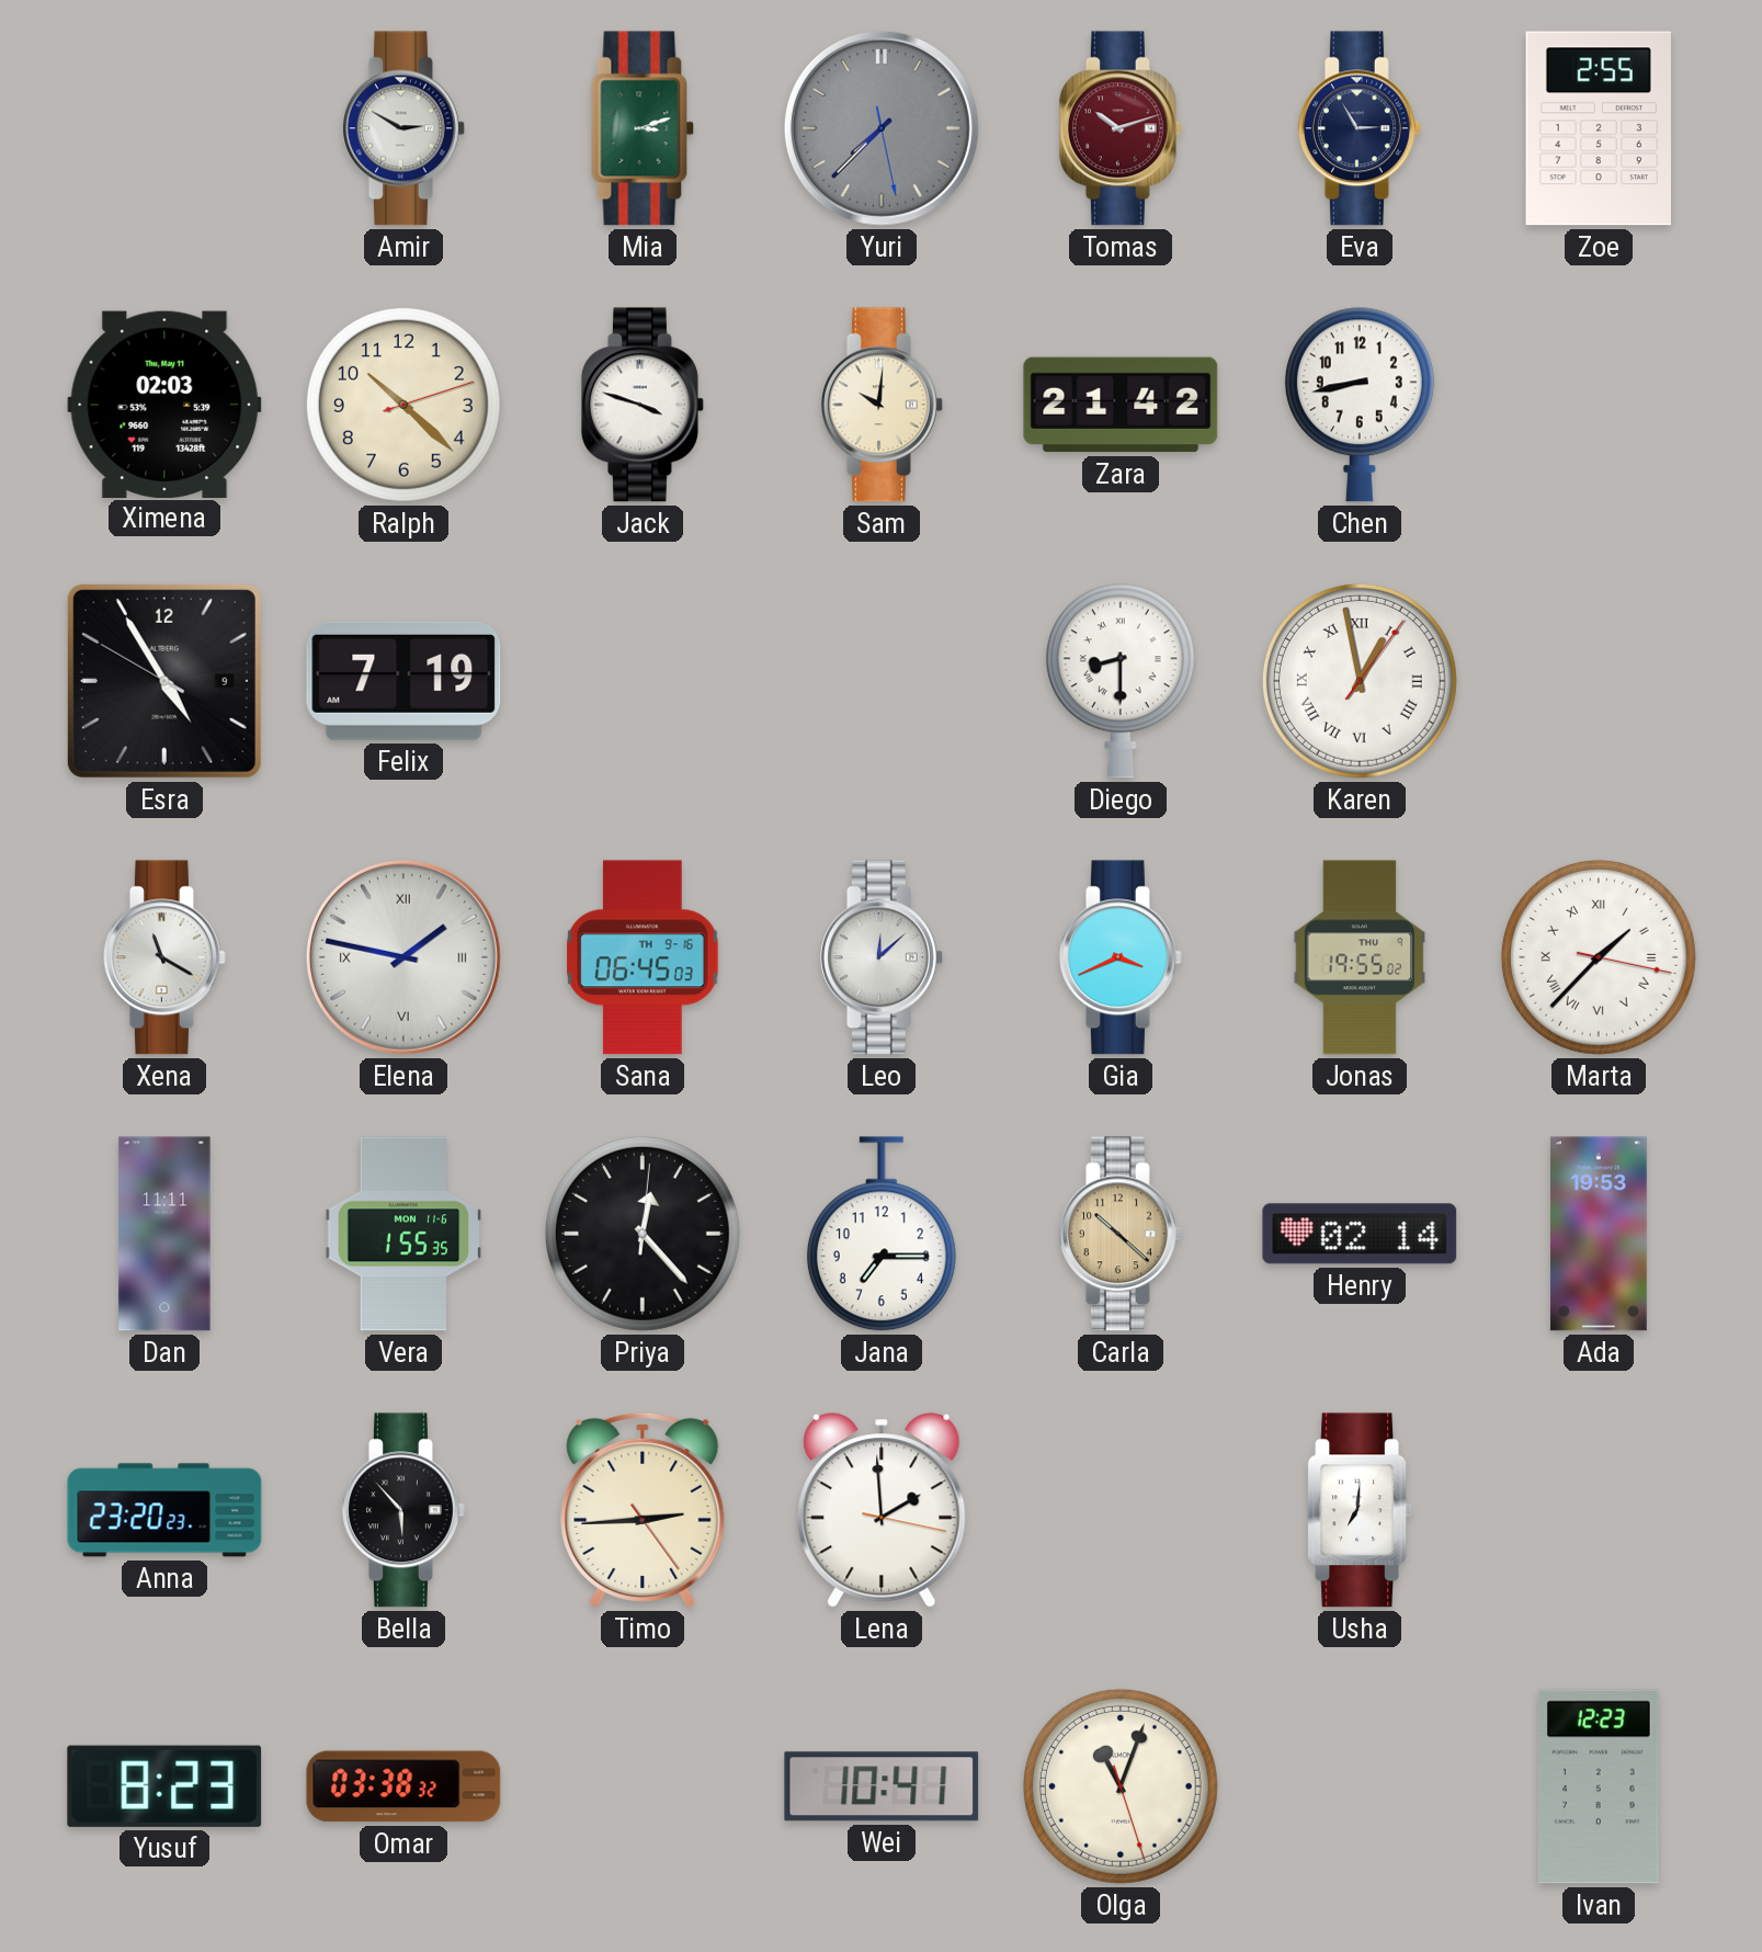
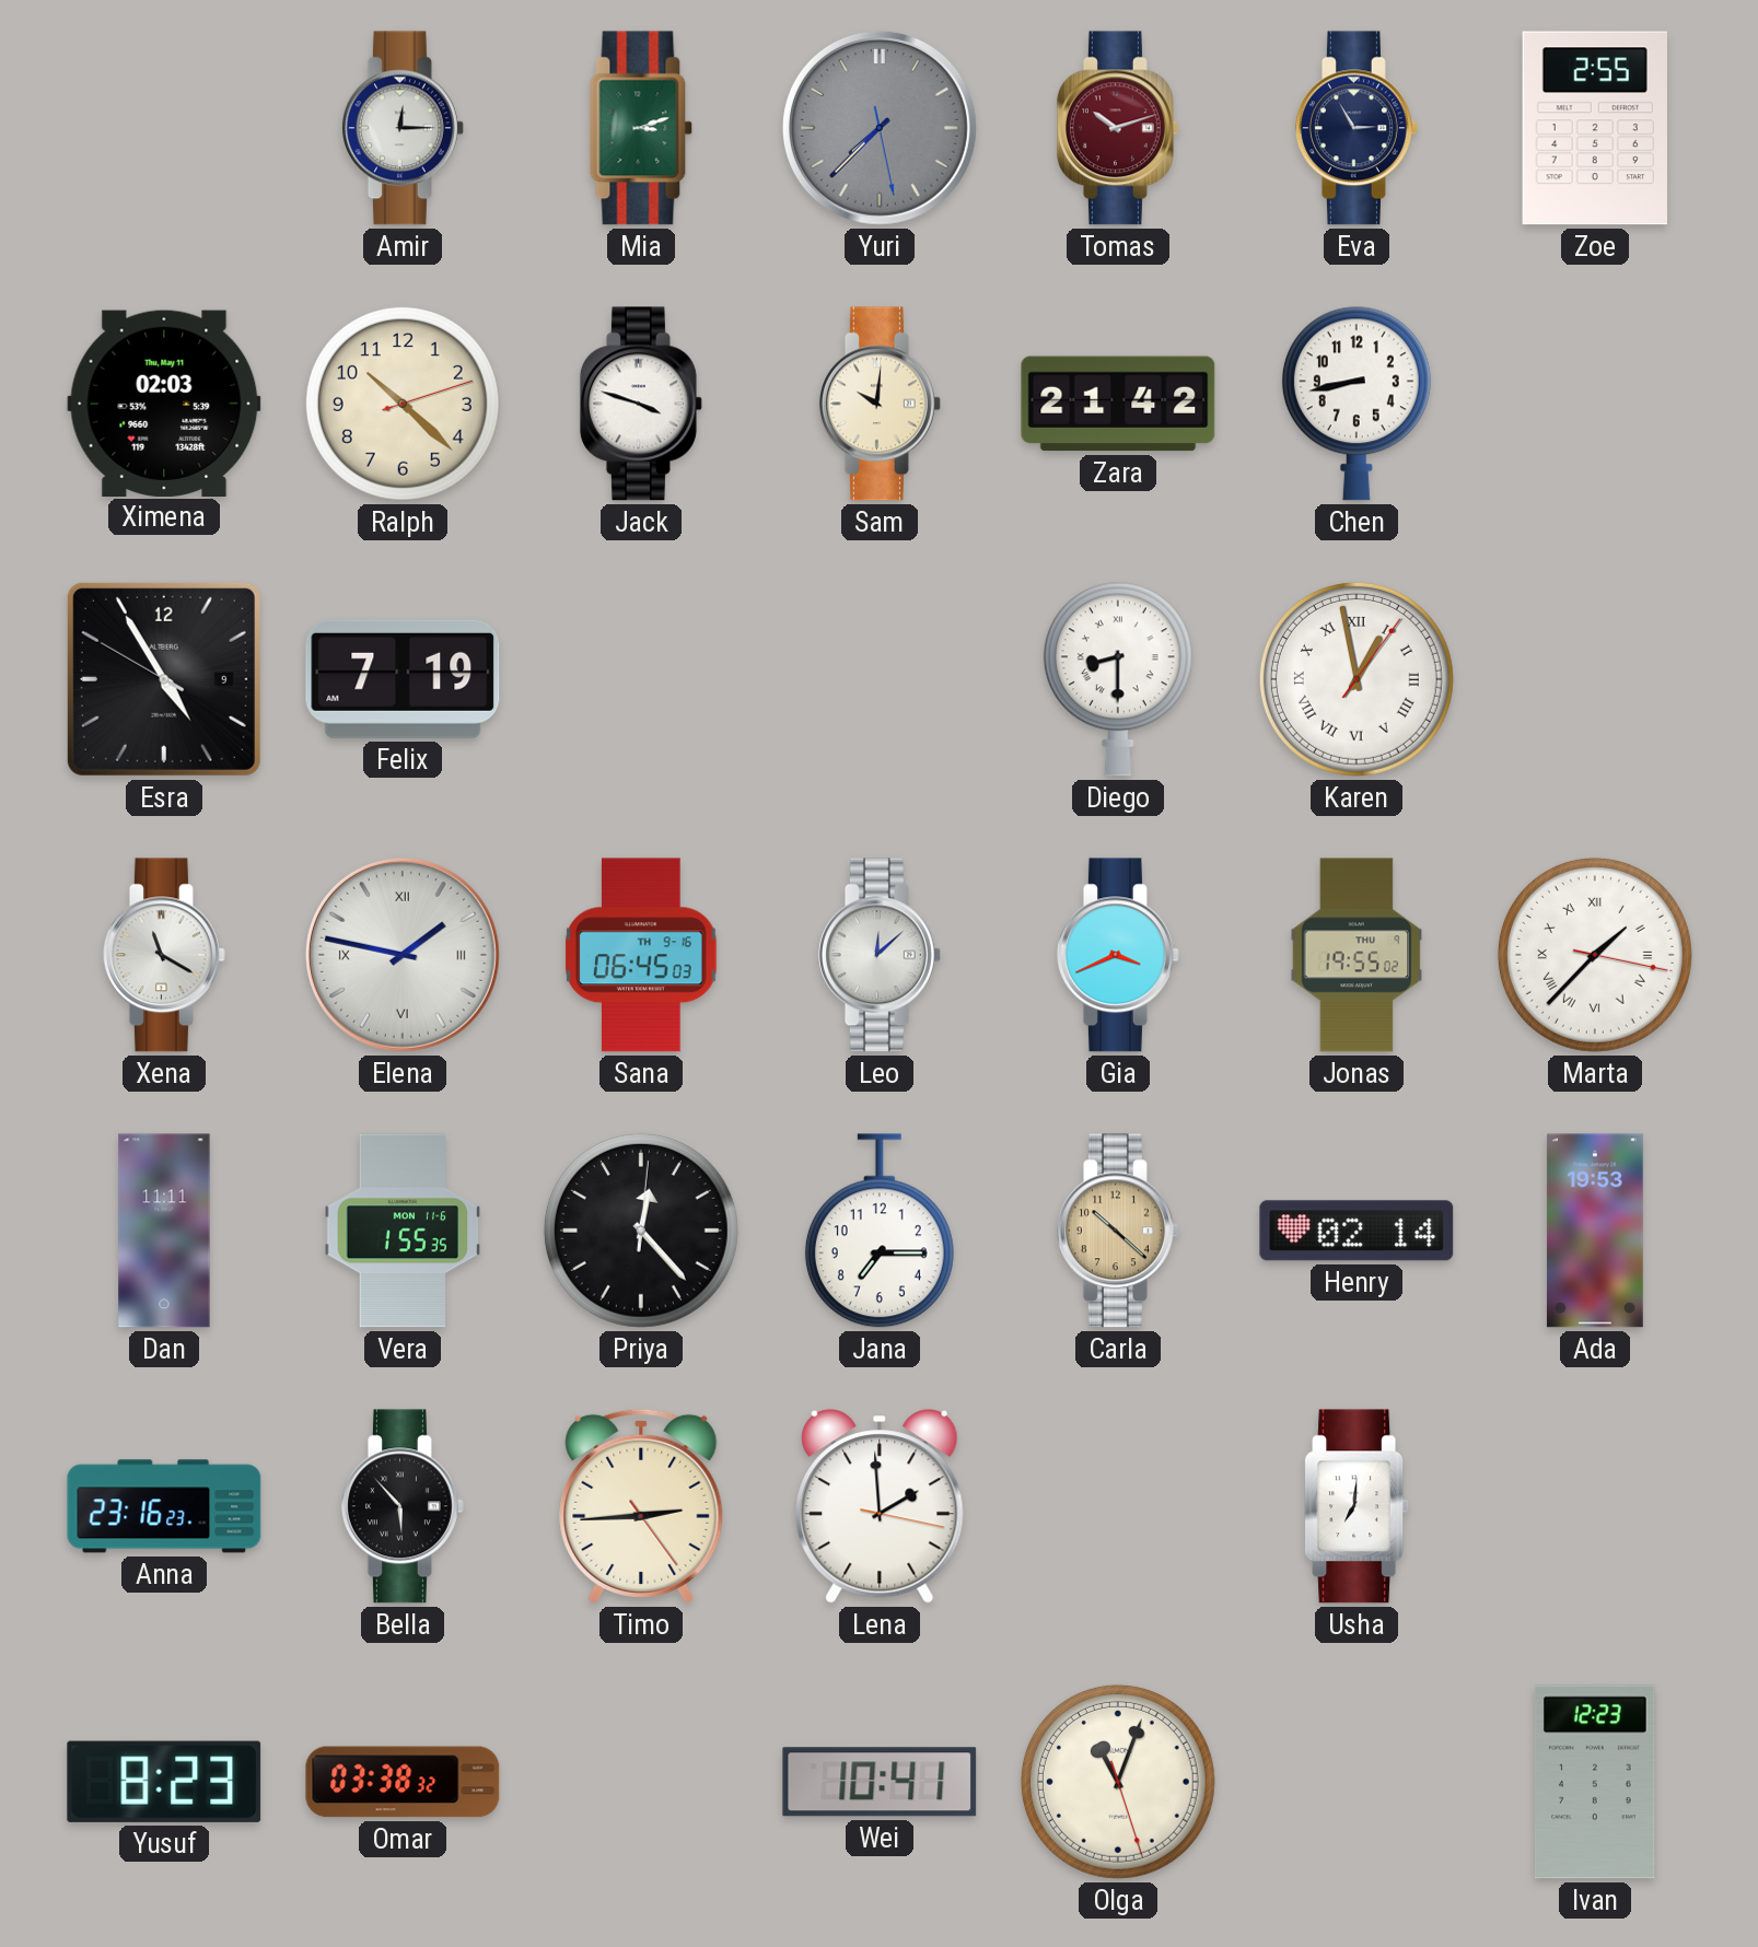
Amir: 2:50 -> 12:15 (403, 128)
Anna: 23:20 -> 23:16 (164, 1506)
